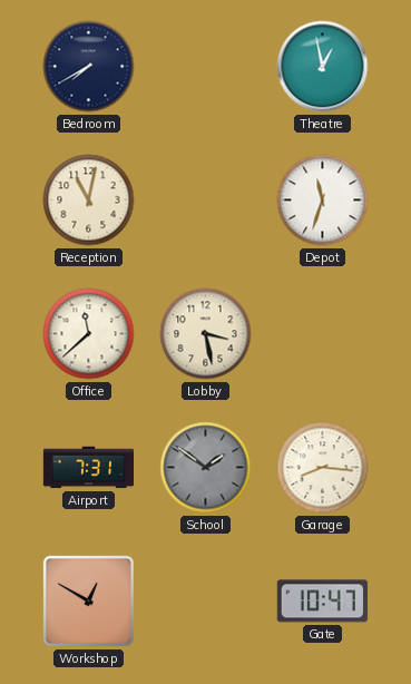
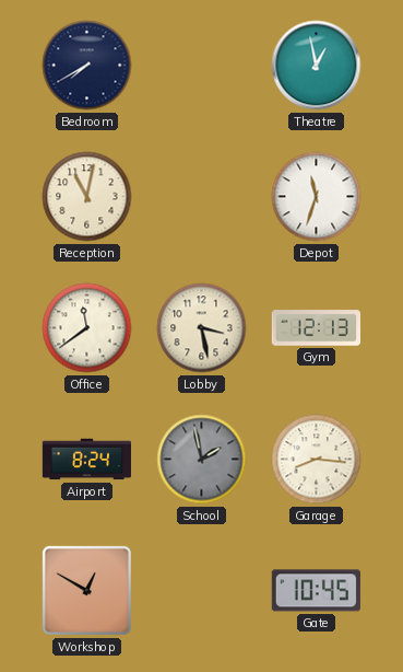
Office: 11:38 -> 11:39 (87, 328)
Gym: none -> 12:13 (316, 328)
Airport: 7:31 -> 8:24 (86, 460)
School: 1:51 -> 1:58 (202, 460)
Gate: 10:47 -> 10:45 (316, 591)
